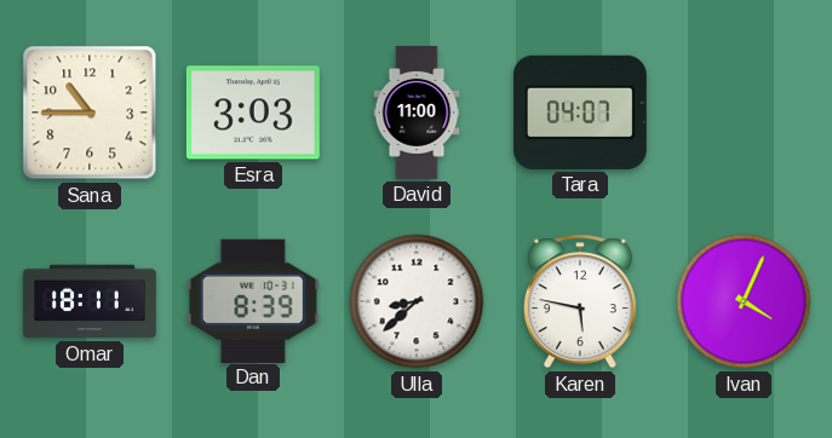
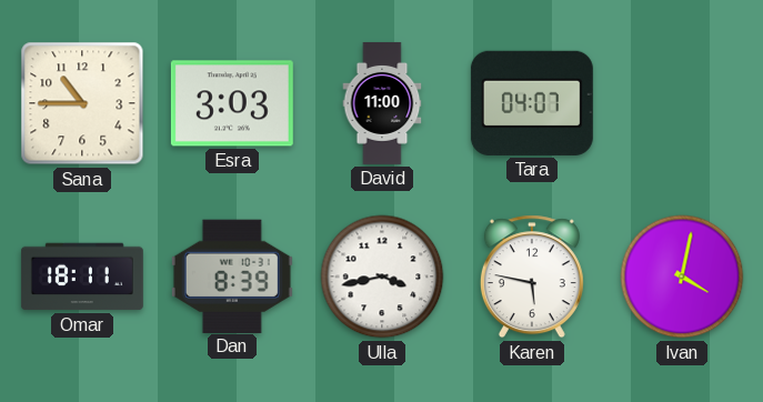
Ulla: 8:38 -> 3:43 (382, 277)
Ivan: 4:04 -> 4:02 (682, 277)
